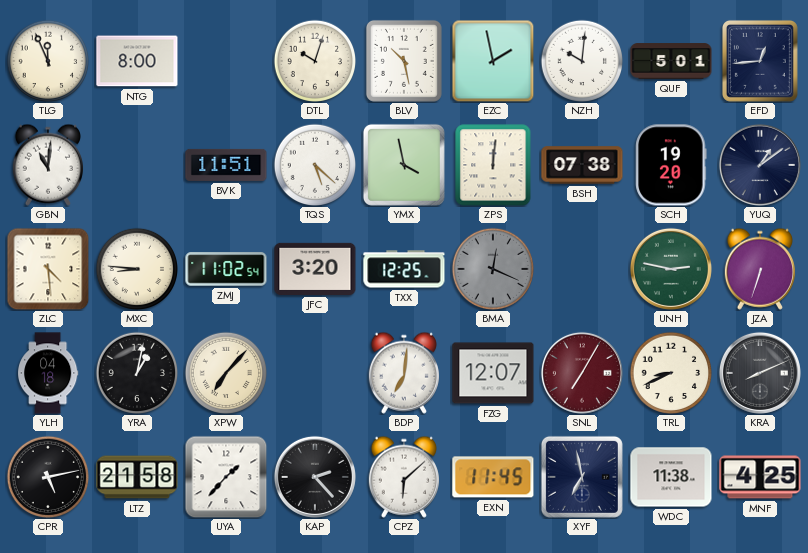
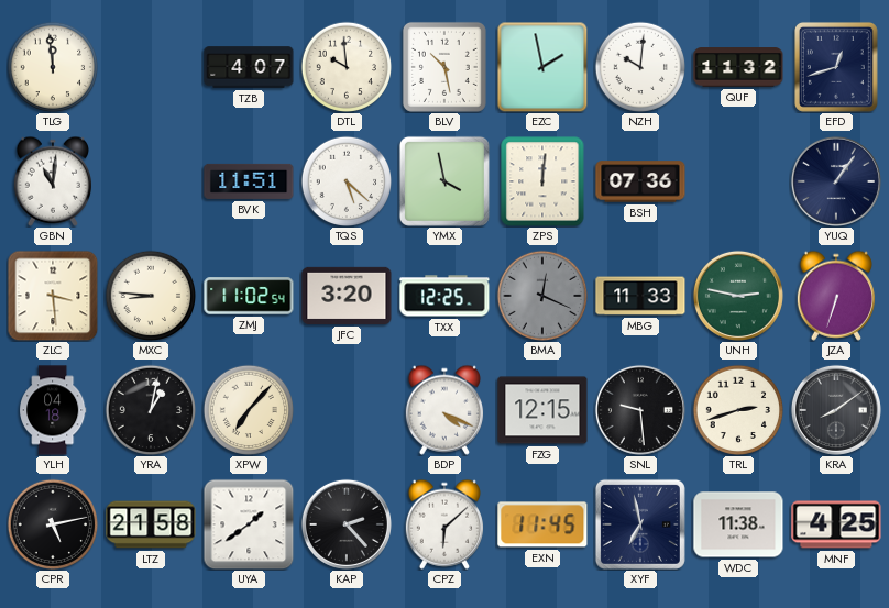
TLG: 11:56 -> 11:59 (52, 66)
NTG: 8:00 -> none (137, 61)
TZB: none -> 4:07 (249, 67)
DTL: 10:03 -> 9:59 (345, 66)
QUF: 5:01 -> 11:32 (738, 67)
EFD: 12:44 -> 12:42 (836, 67)
BSH: 07:38 -> 07:36 (640, 181)
SCH: 19:20 -> none (671, 165)
YUQ: 1:09 -> 1:06 (836, 181)
ZLC: 4:29 -> 3:29 (53, 296)
MBG: none -> 11:33 (640, 296)
BDP: 7:01 -> 4:19 (443, 410)
FZG: 12:07 -> 12:15 (542, 410)
SNL: 7:05 -> 9:29 (640, 410)
SNL dial: burgundy -> black (640, 410)
TRL: 8:41 -> 2:42 (737, 409)
KRA: 8:11 -> 8:09 (836, 410)
UYA: 1:37 -> 1:39 (249, 524)
